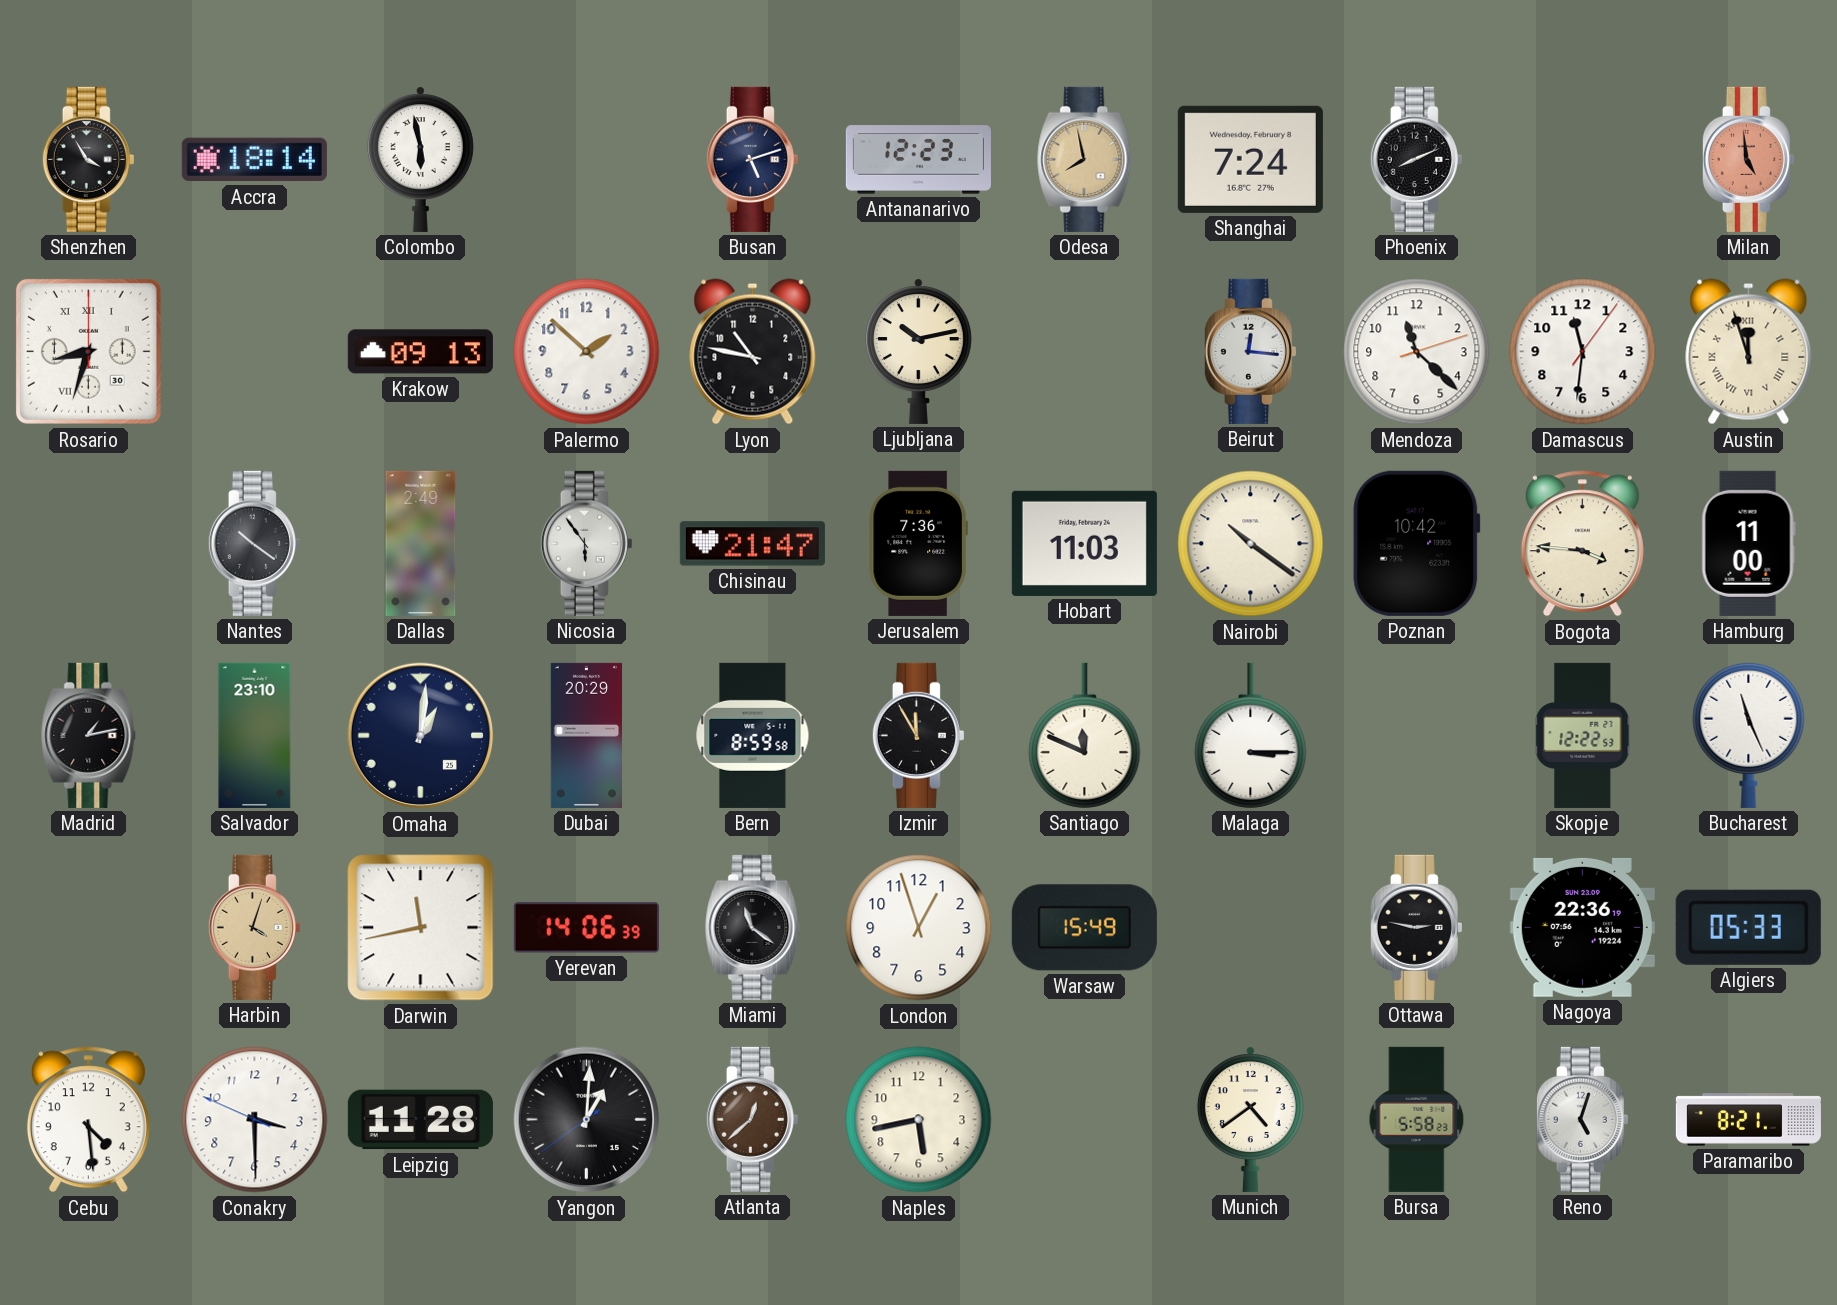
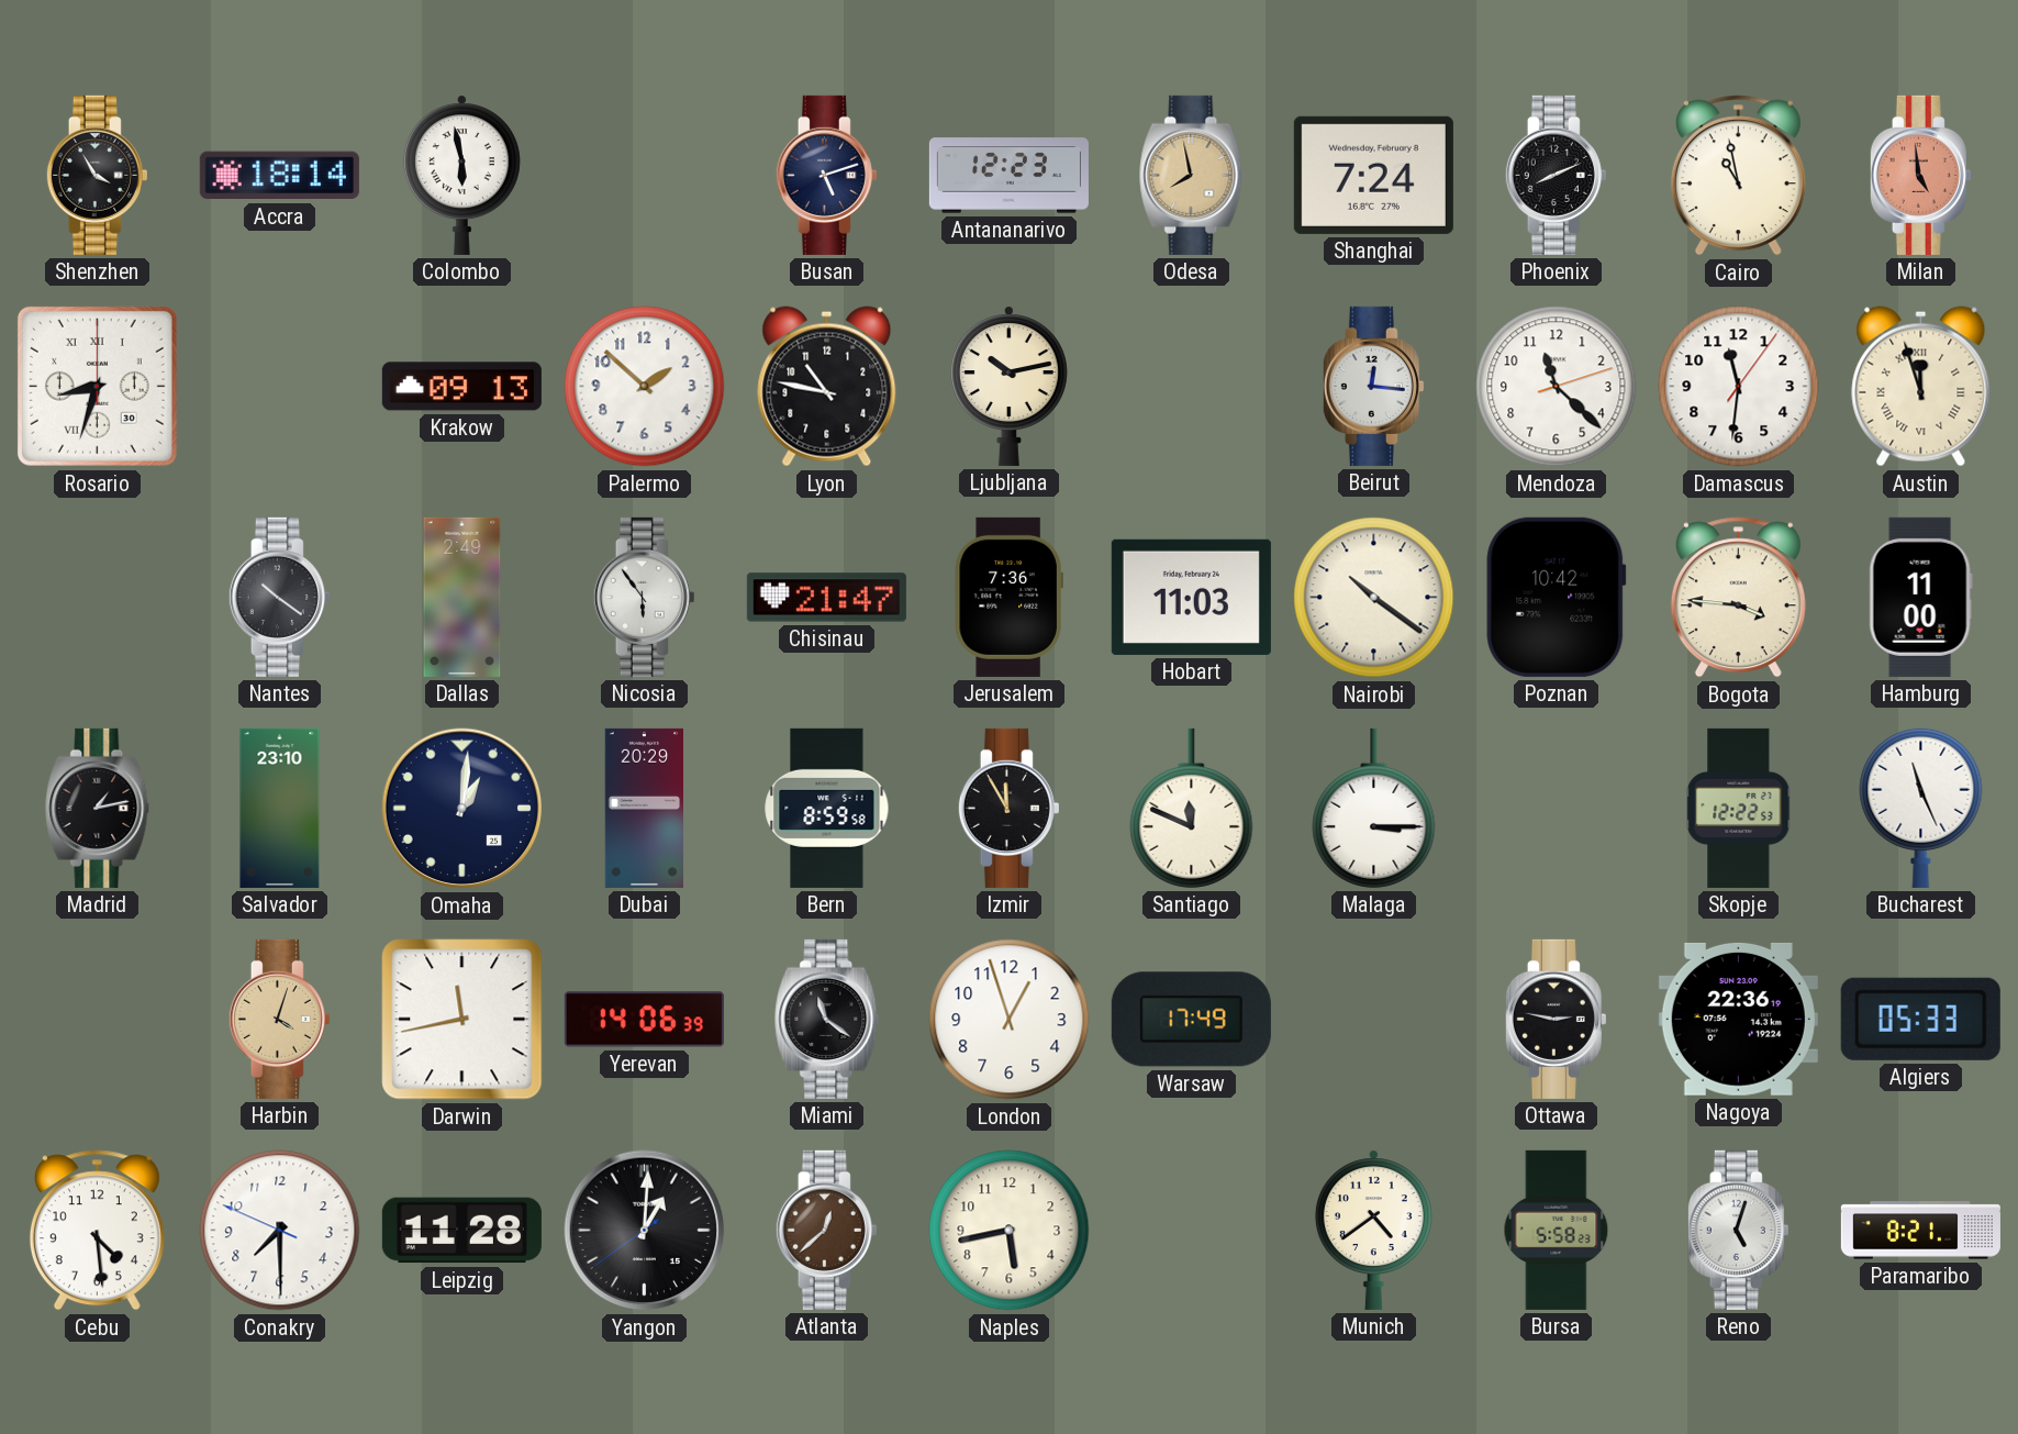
Cairo: none -> 10:58 (1738, 176)
Warsaw: 15:49 -> 17:49 (1191, 1020)
Conakry: 3:29 -> 7:29 (280, 1231)
